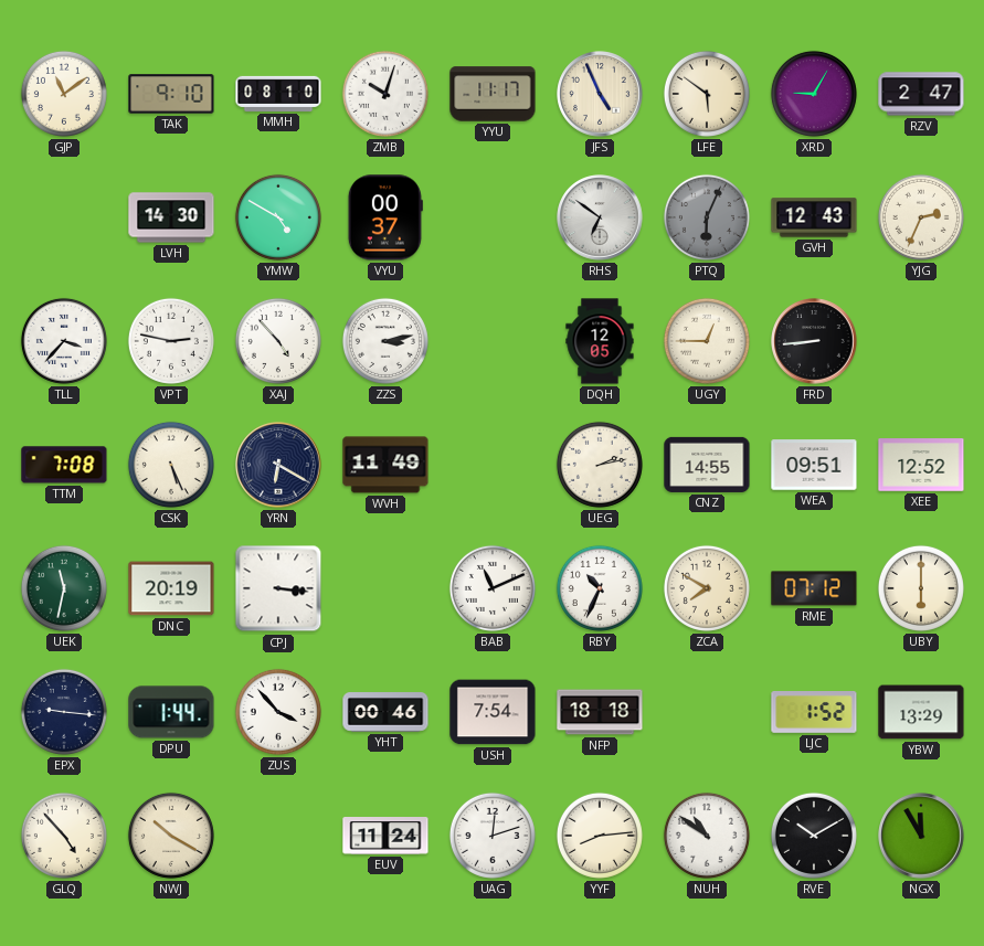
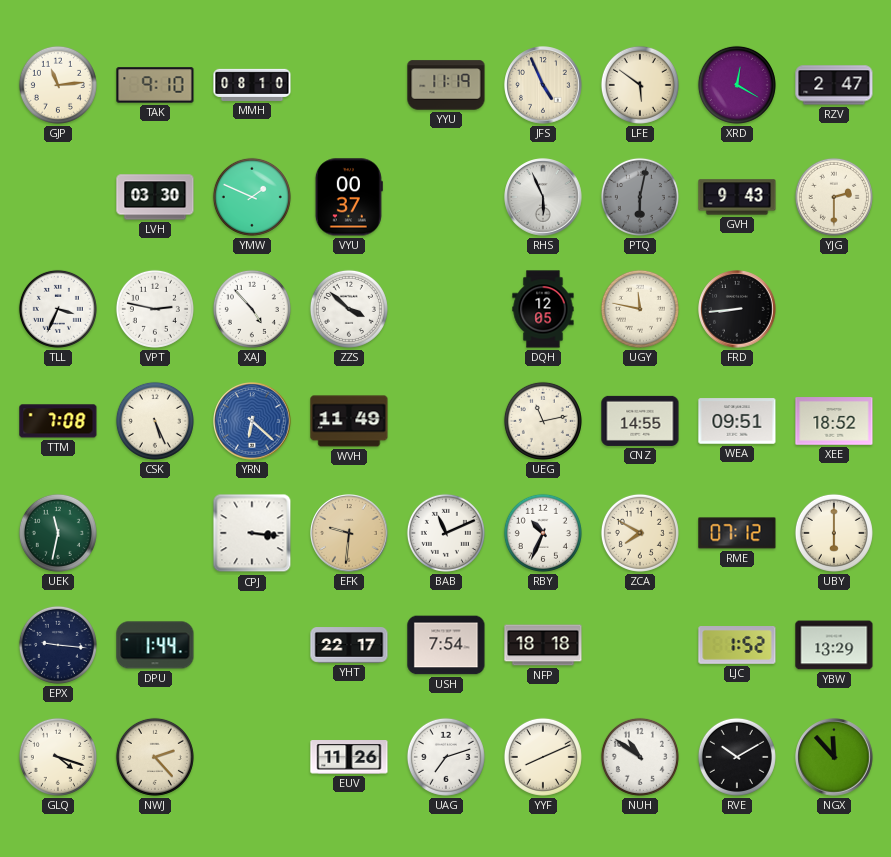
GJP: 11:09 -> 11:14 (58, 85)
ZMB: 10:03 -> none (385, 94)
YYU: 11:17 -> 11:19 (446, 85)
XRD: 9:05 -> 12:20 (737, 85)
LVH: 14:30 -> 03:30 (155, 197)
YMW: 4:50 -> 1:49 (252, 197)
RHS: 6:51 -> 5:56 (543, 197)
PTQ: 6:04 -> 6:02 (640, 197)
GVH: 12:43 -> 9:43 (737, 197)
YJG: 2:34 -> 2:30 (834, 197)
TLL: 3:37 -> 3:34 (58, 309)
ZZS: 3:13 -> 3:52 (349, 309)
UGY: 12:45 -> 11:47 (640, 309)
YRN: 6:20 -> 6:22 (252, 421)
YRN dial: navy -> blue (252, 421)
UEG: 2:13 -> 11:13 (543, 421)
XEE: 12:52 -> 18:52 (834, 421)
DNC: 20:19 -> none (171, 588)
EFK: none -> 9:31 (349, 533)
ZUS: 3:53 -> none (278, 712)
YHT: 00:46 -> 22:17 (349, 645)
GLQ: 4:53 -> 4:18 (58, 757)
NWJ: 10:20 -> 2:23 (155, 757)
EUV: 11:24 -> 11:26 (349, 757)
UAG: 12:12 -> 7:12 (446, 757)
YYF: 8:14 -> 8:11 (543, 757)
NGX: 11:55 -> 11:53 (834, 757)
